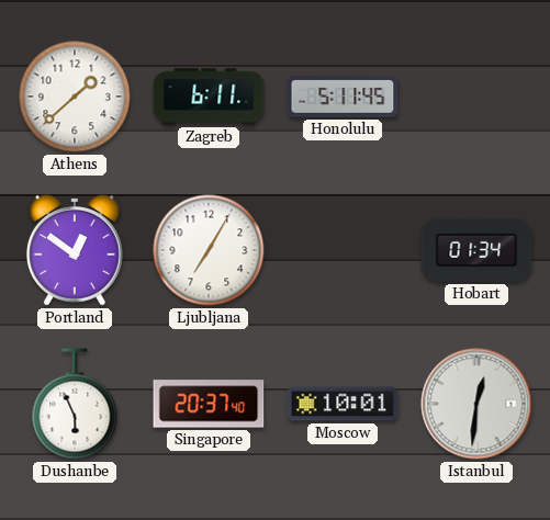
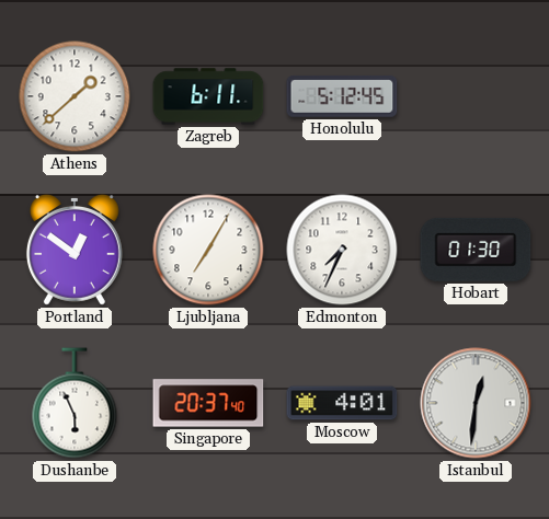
Honolulu: 5:11 -> 5:12 (342, 96)
Edmonton: none -> 7:34 (342, 250)
Hobart: 01:34 -> 01:30 (476, 250)
Moscow: 10:01 -> 4:01 (342, 403)
